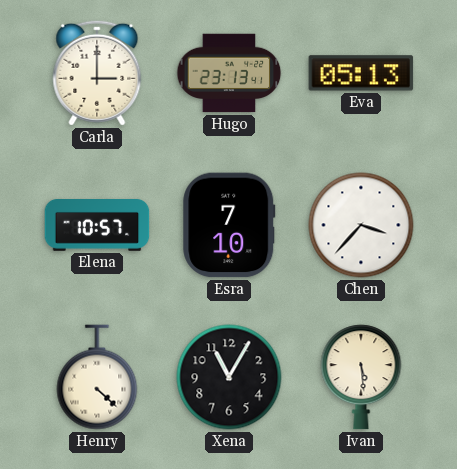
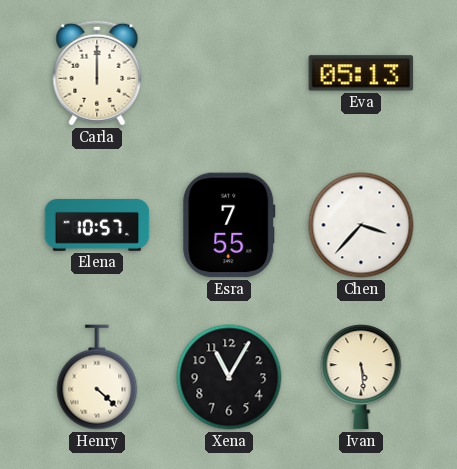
Carla: 3:00 -> 12:00 (97, 73)
Hugo: 23:13 -> none (229, 73)
Esra: 7:10 -> 7:55 (229, 225)
